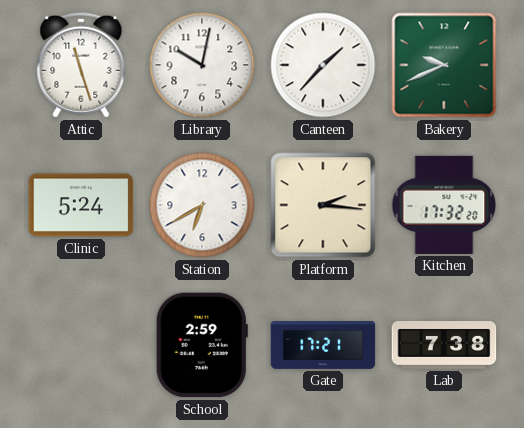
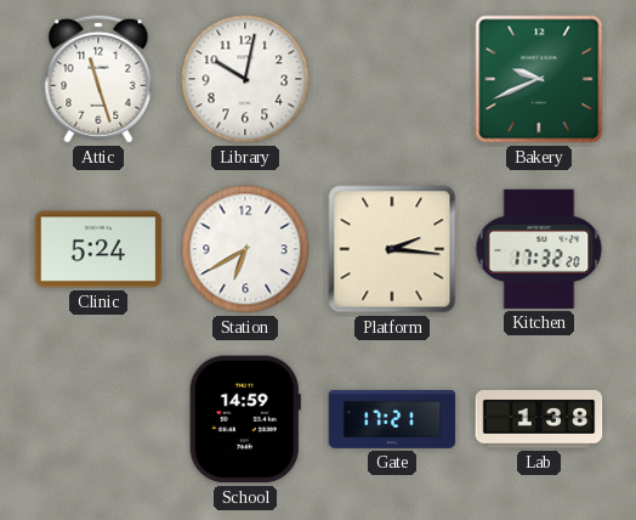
Canteen: 1:37 -> none (323, 65)
School: 2:59 -> 14:59 (245, 419)
Lab: 7:38 -> 1:38 (539, 420)
